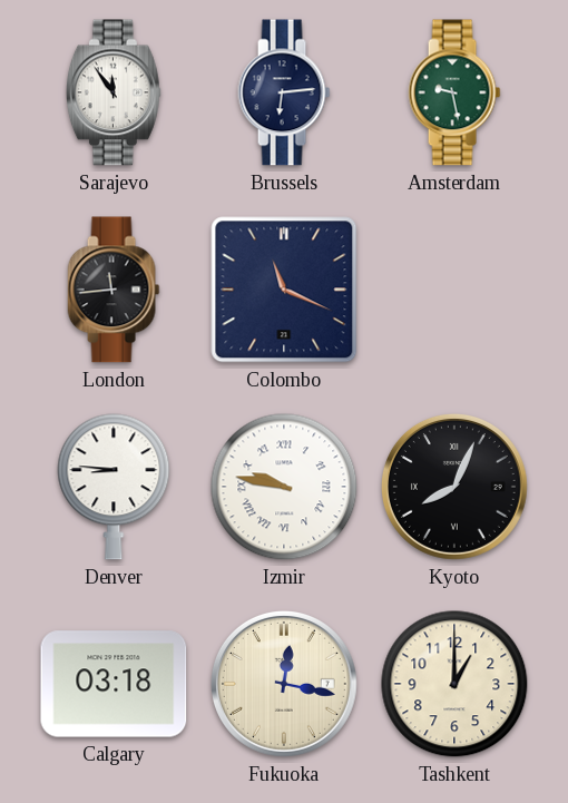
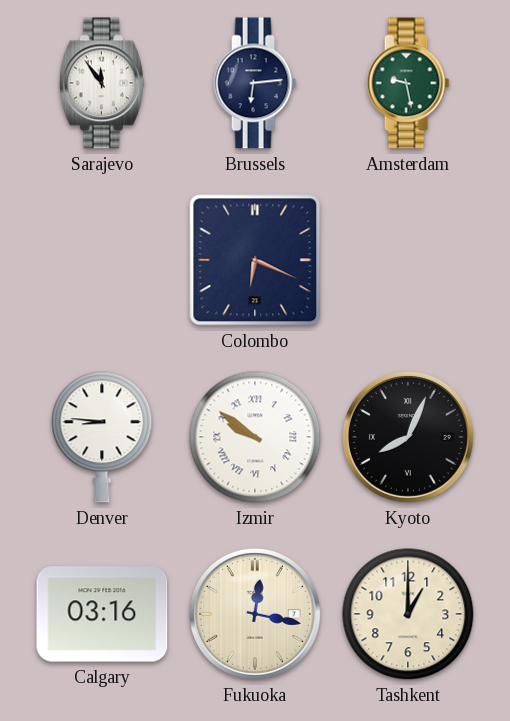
London: 11:44 -> none (114, 290)
Colombo: 11:19 -> 6:19 (255, 260)
Izmir: 9:47 -> 9:51 (255, 437)
Calgary: 03:18 -> 03:16 (102, 614)
